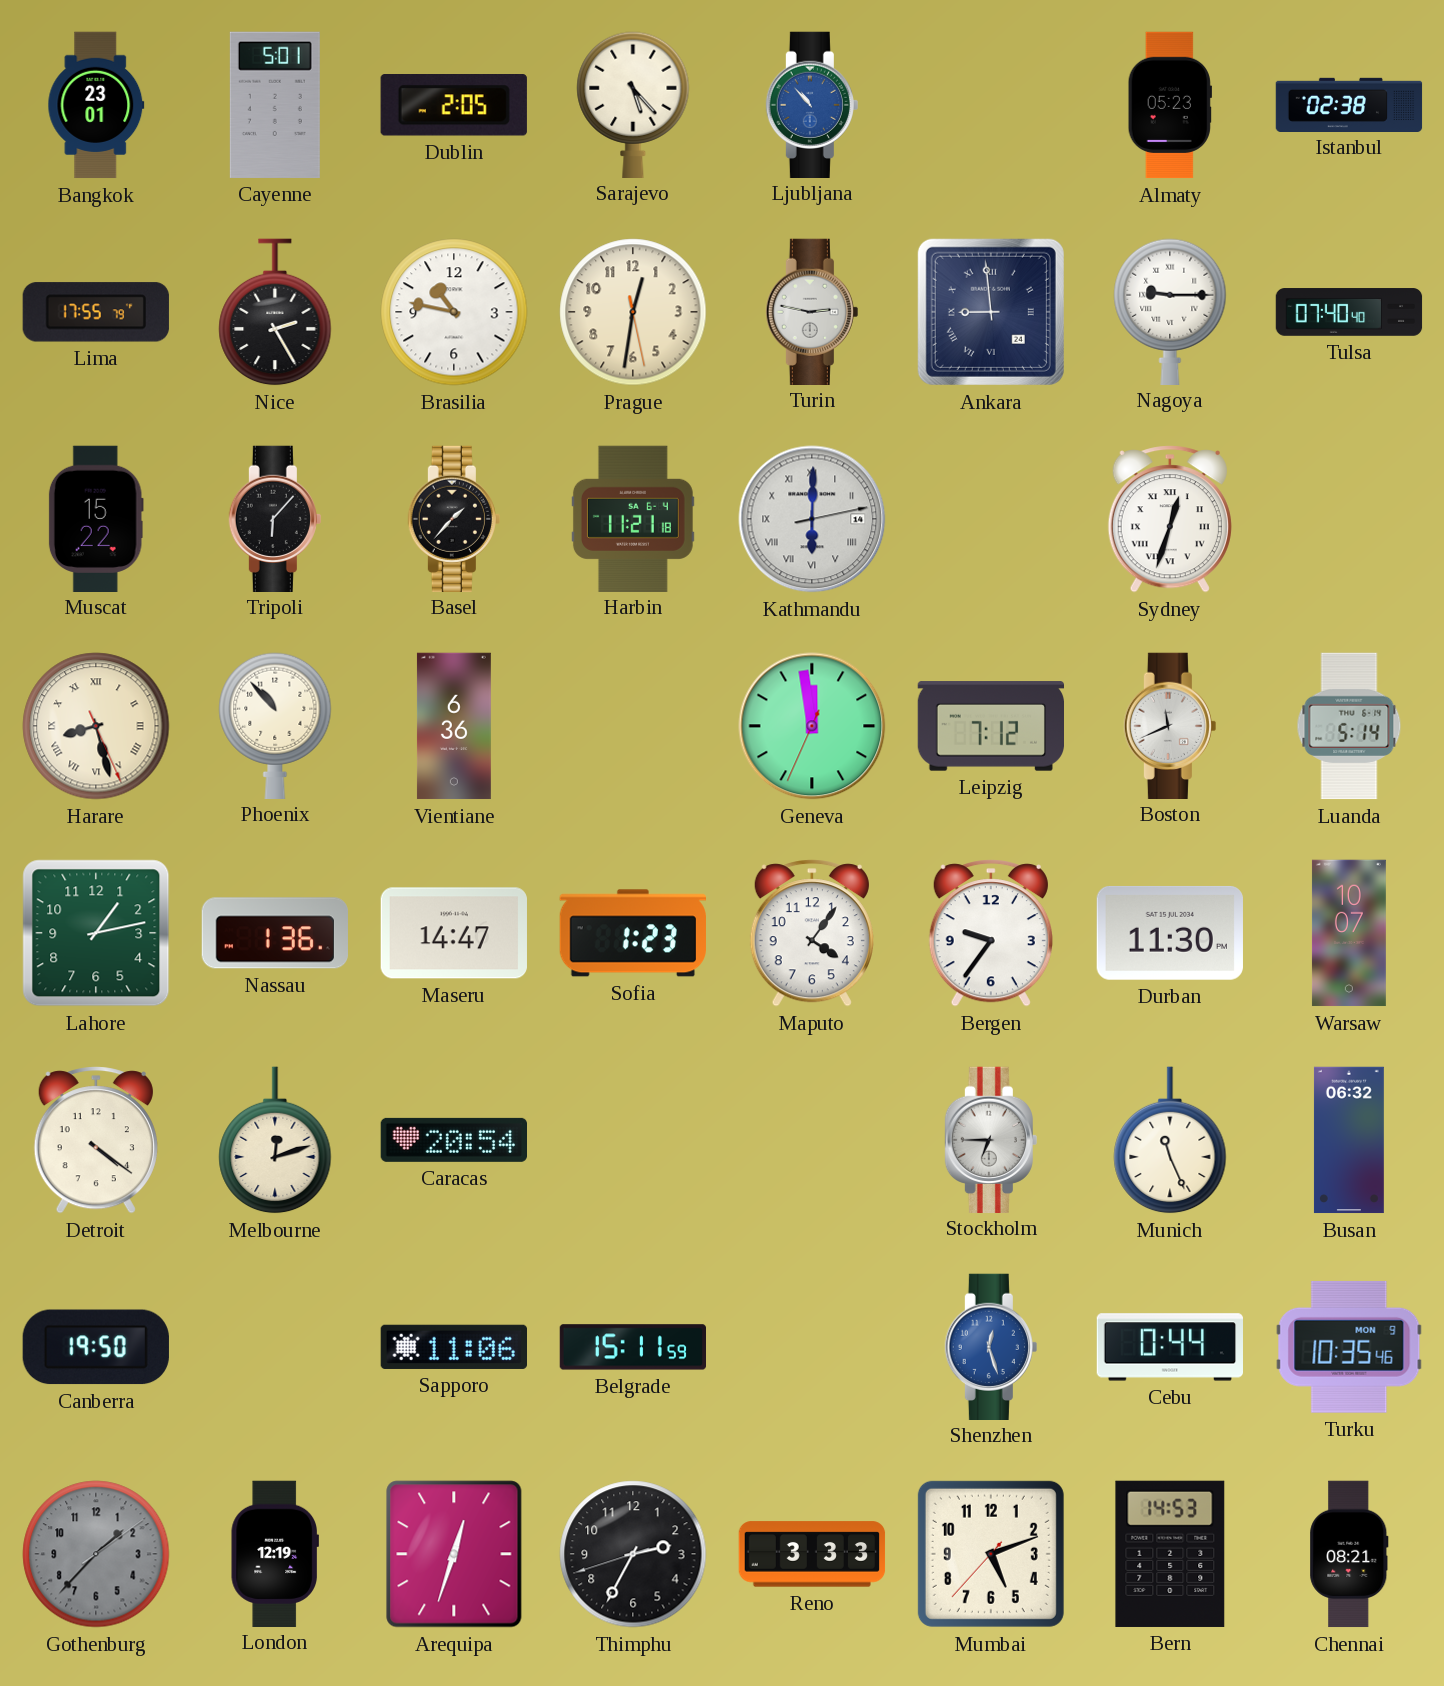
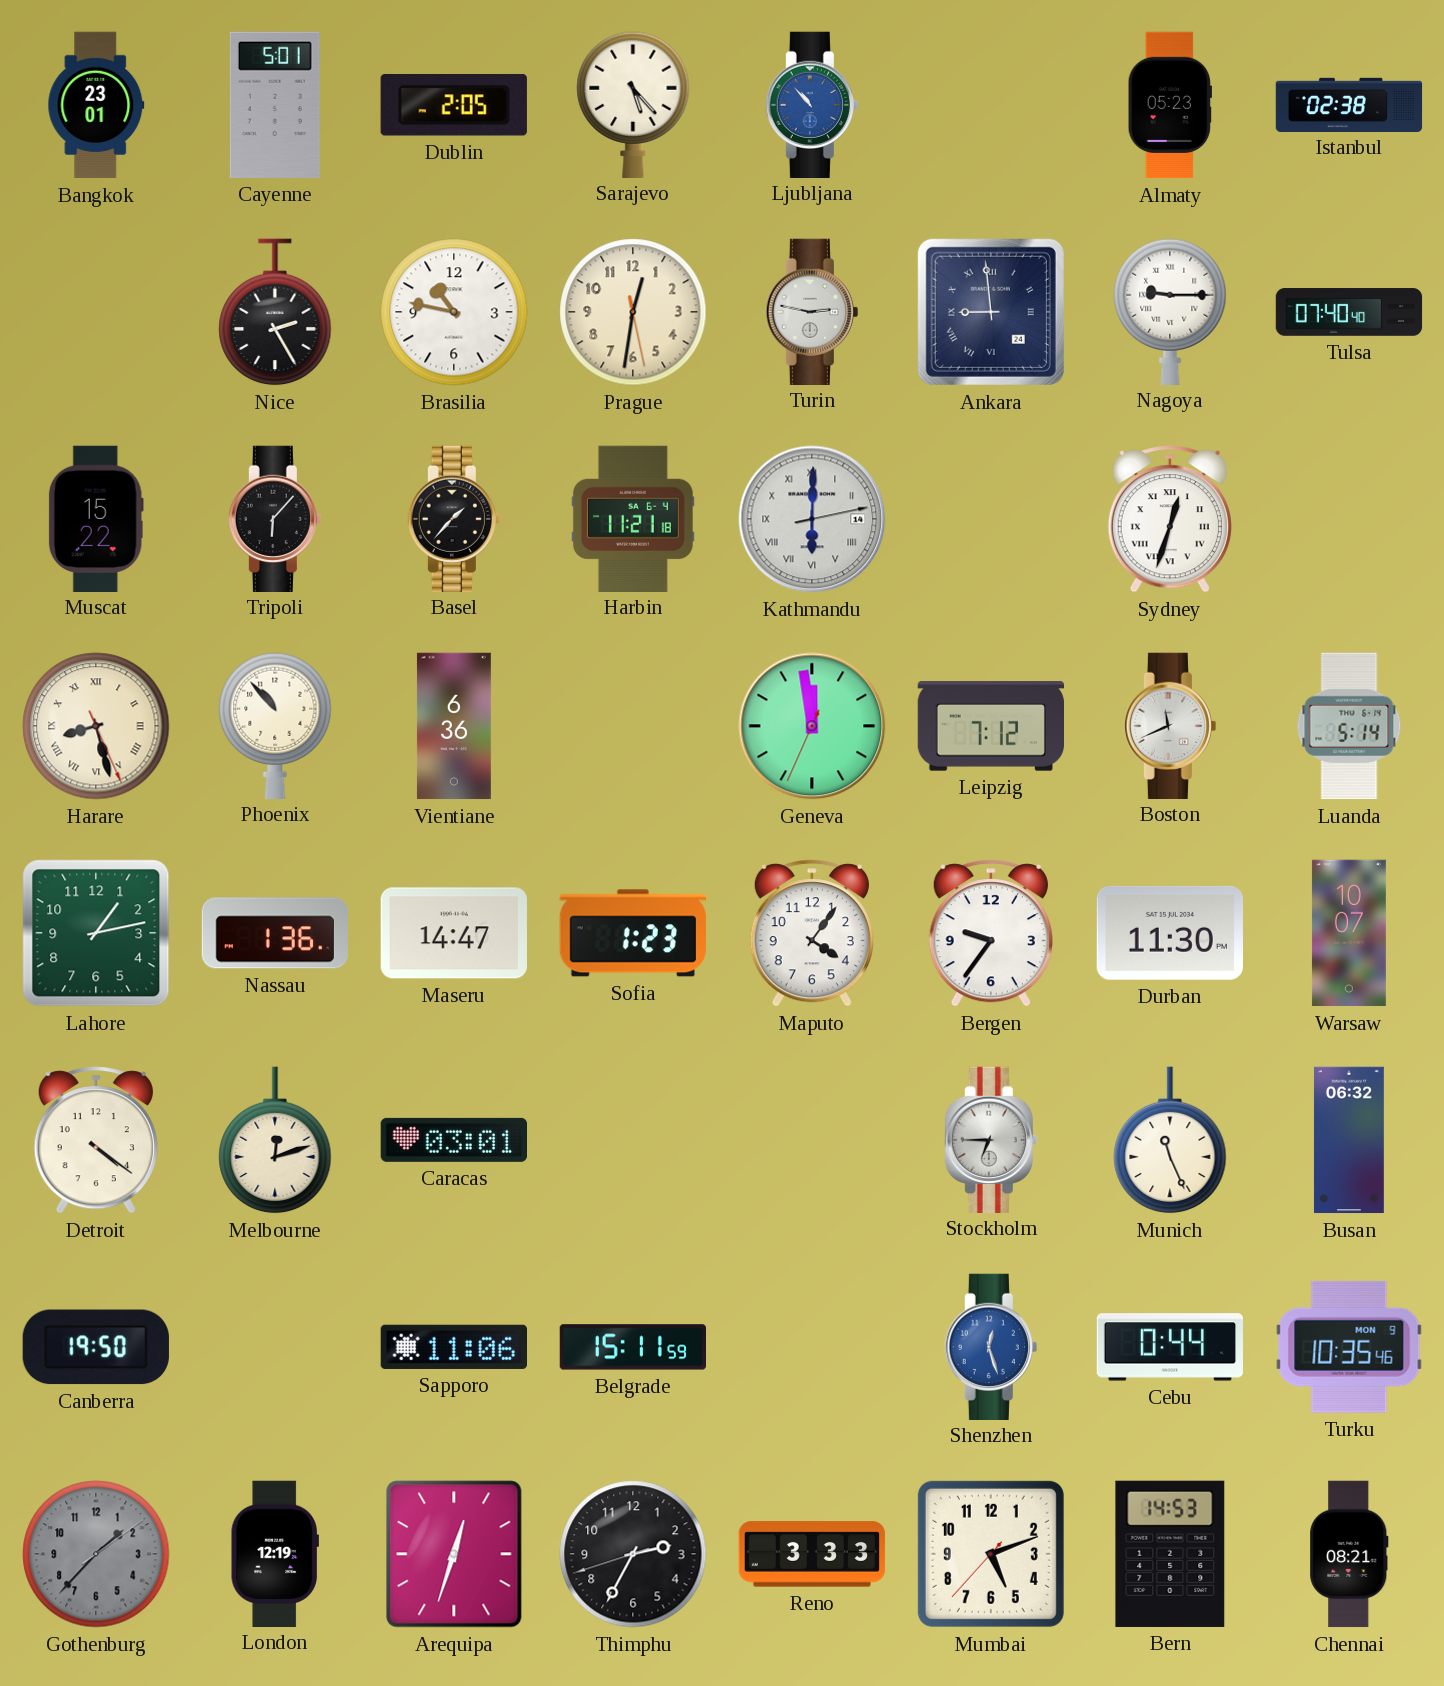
Lima: 17:55 -> none (96, 312)
Caracas: 20:54 -> 03:01 (453, 1140)
